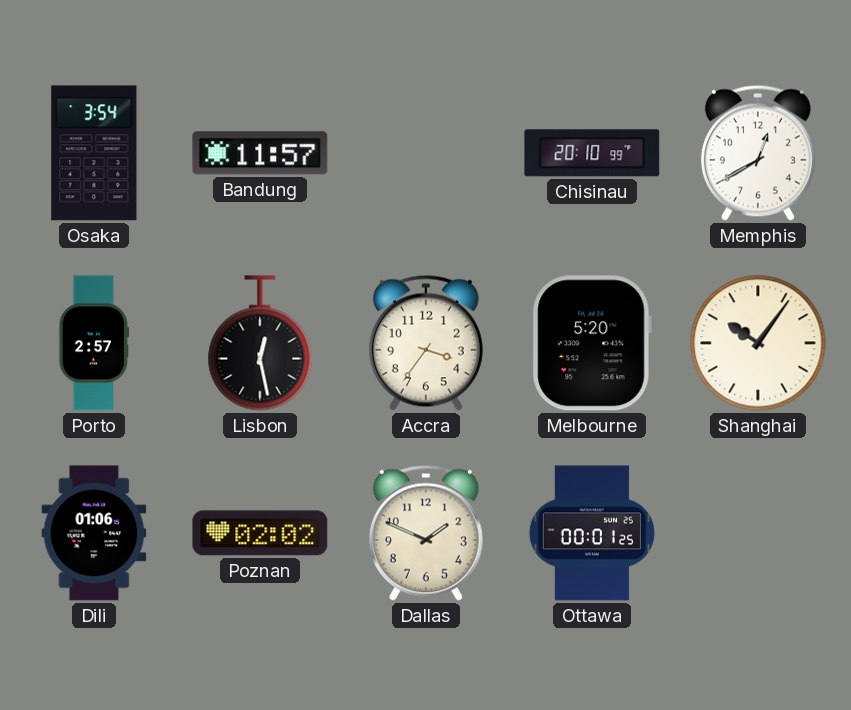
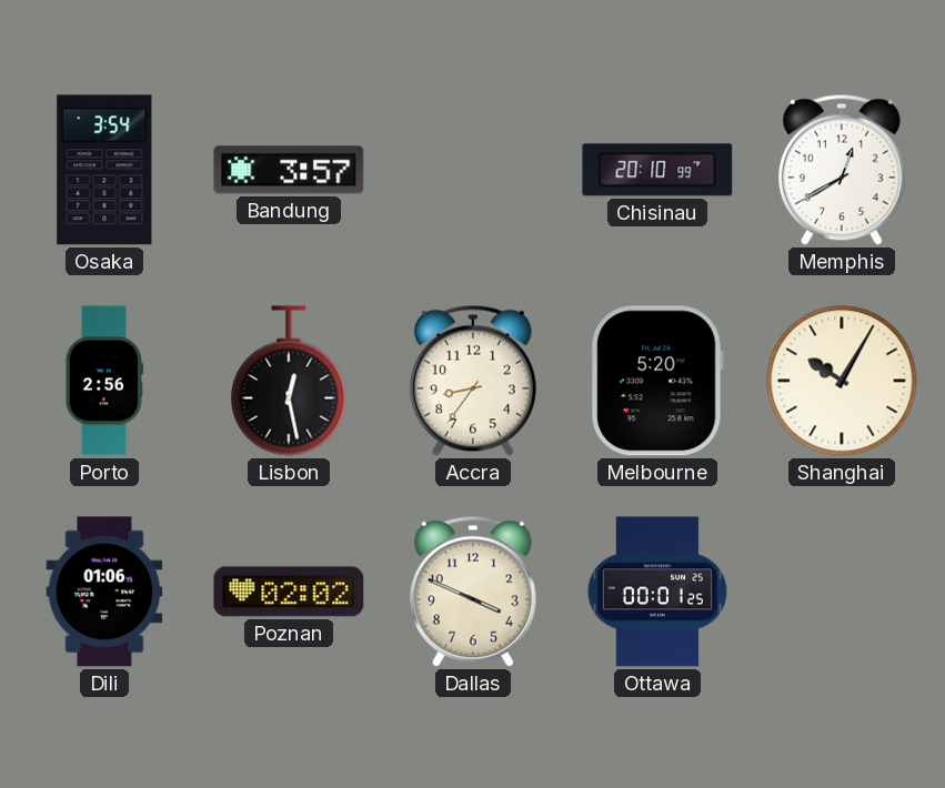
Bandung: 11:57 -> 3:57 (289, 170)
Porto: 2:57 -> 2:56 (104, 381)
Accra: 3:36 -> 8:36 (473, 381)
Shanghai: 10:06 -> 10:05 (842, 381)
Dallas: 1:49 -> 3:49 (473, 592)
